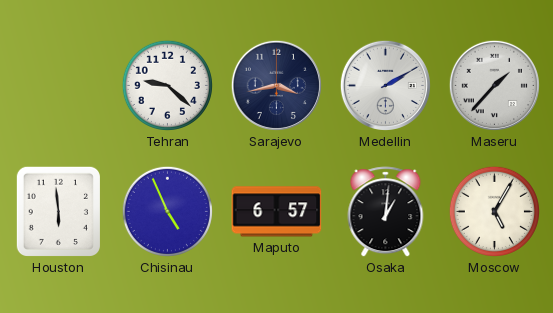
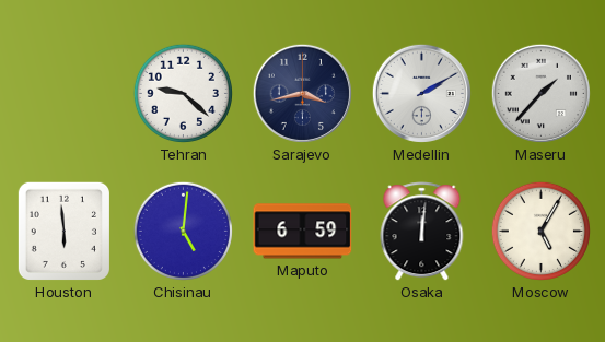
Chisinau: 4:56 -> 5:01 (183, 231)
Maputo: 6:57 -> 6:59 (303, 232)
Osaka: 1:01 -> 12:01 (422, 232)
